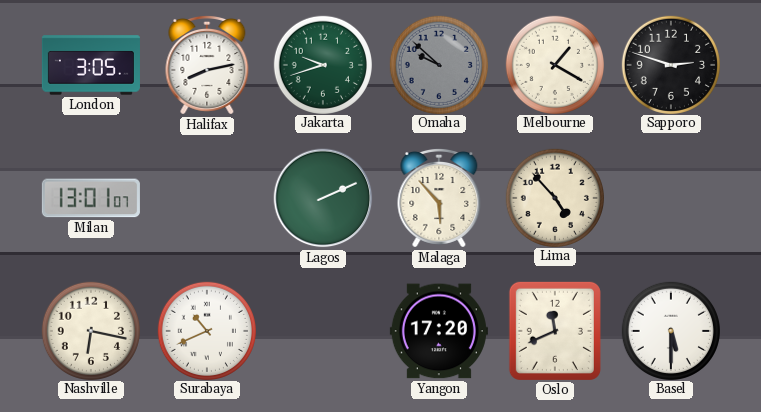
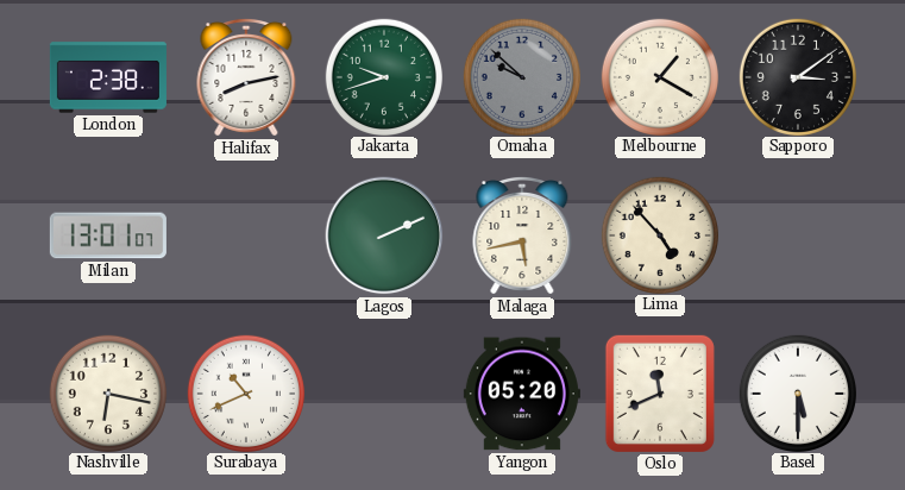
London: 3:05 -> 2:38 (108, 77)
Sapporo: 2:48 -> 3:09 (797, 76)
Malaga: 5:53 -> 5:43 (522, 235)
Yangon: 17:20 -> 05:20 (522, 394)
